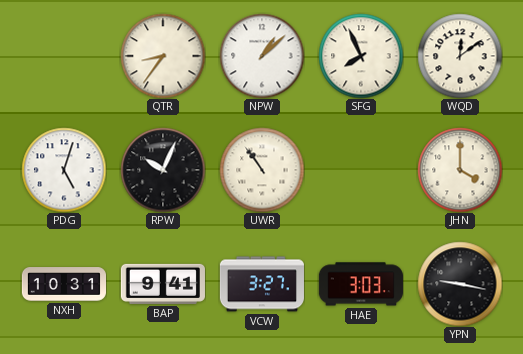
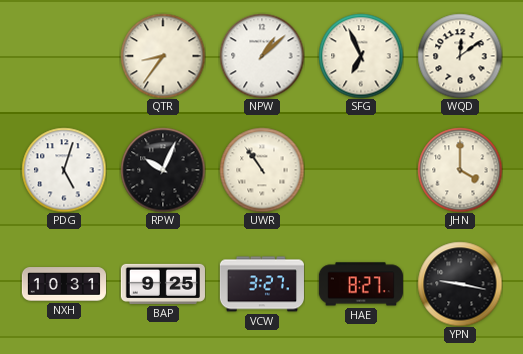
SFG: 7:56 -> 6:56 (361, 56)
BAP: 9:41 -> 9:25 (163, 284)
HAE: 3:03 -> 8:27 (361, 284)
